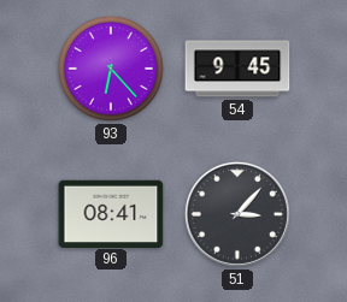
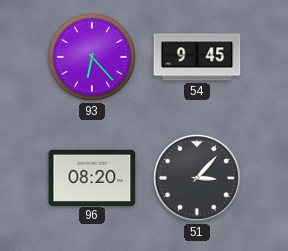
96: 08:41 -> 08:20 (92, 177)
